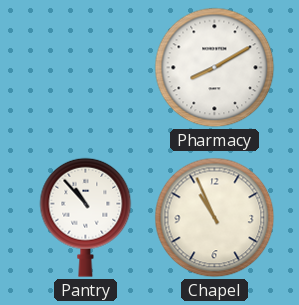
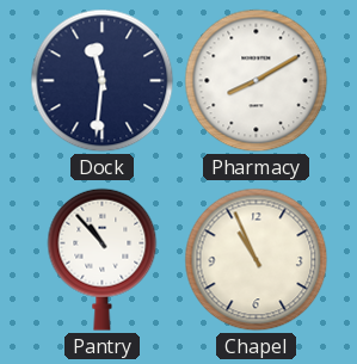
Dock: none -> 11:31 (103, 81)
